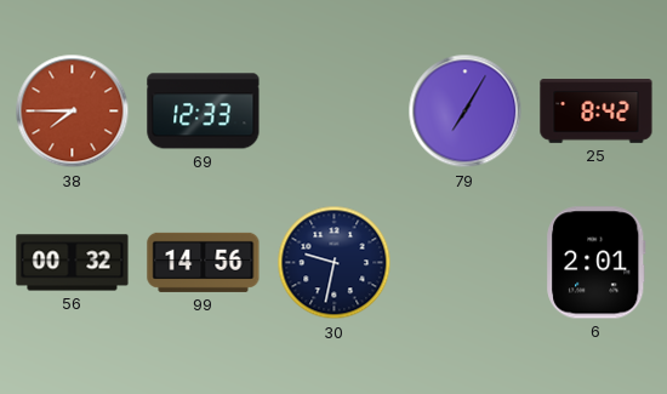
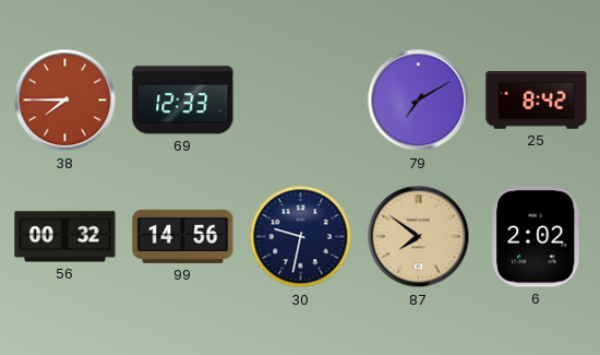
79: 7:05 -> 7:10 (419, 100)
87: none -> 7:51 (419, 237)
6: 2:01 -> 2:02 (537, 237)
